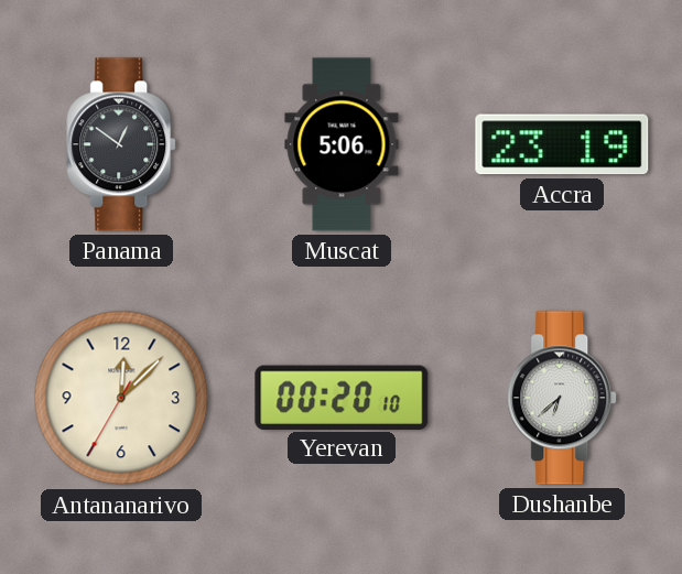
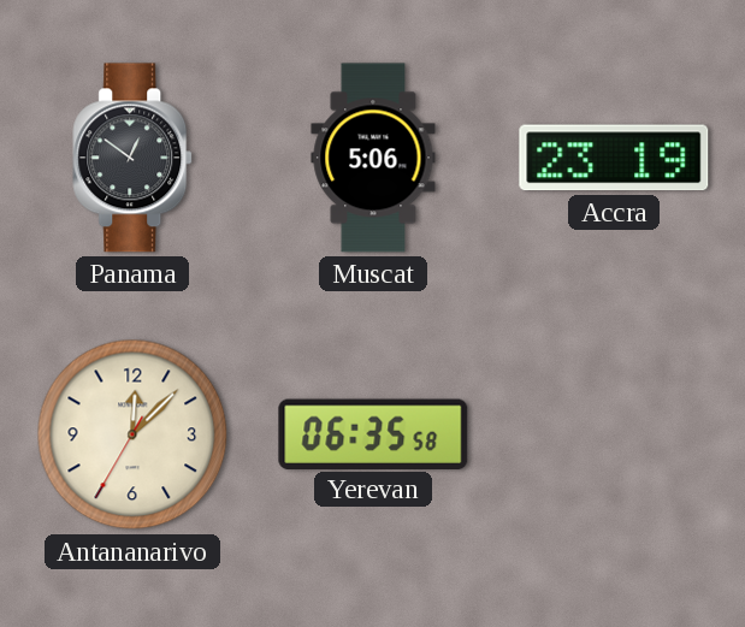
Yerevan: 00:20 -> 06:35 (373, 433)
Dushanbe: 6:38 -> none (563, 398)
